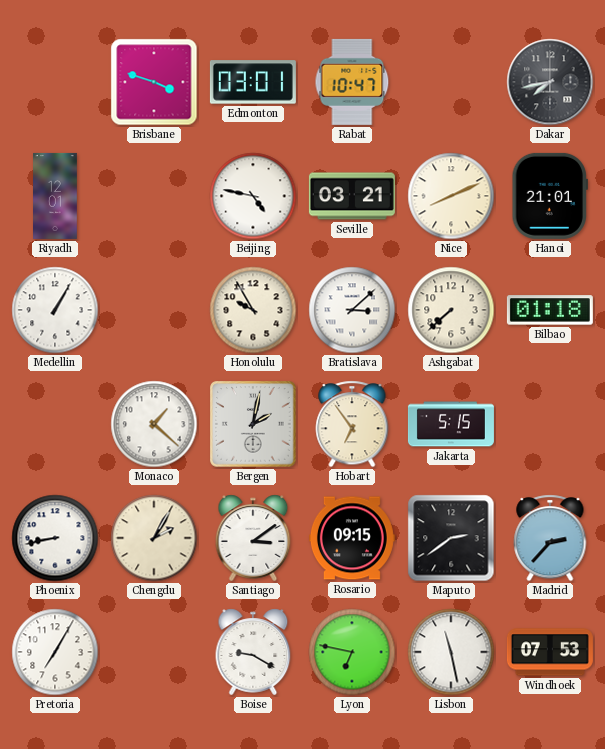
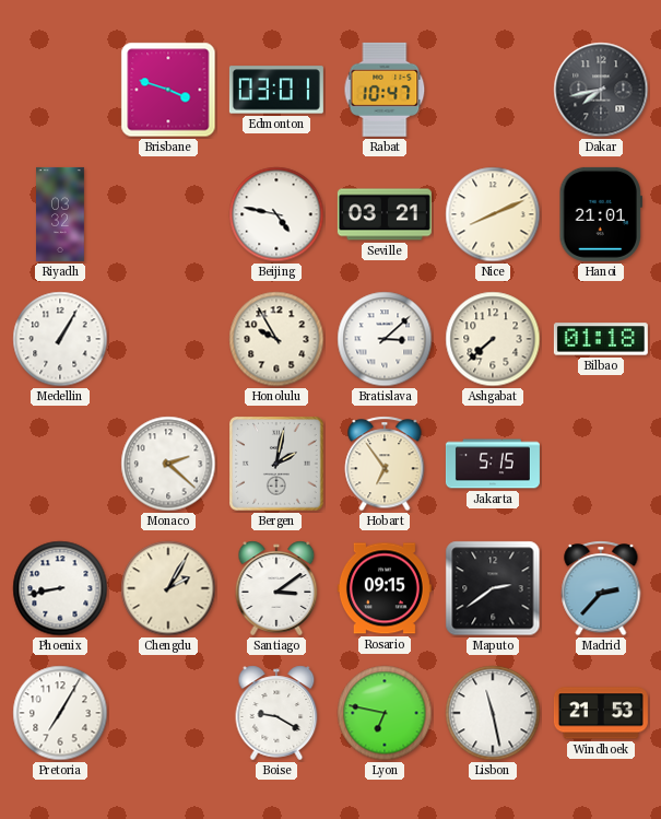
Riyadh: 12:01 -> 03:32 (61, 214)
Monaco: 1:22 -> 2:22 (168, 464)
Windhoek: 07:53 -> 21:53 (601, 713)
